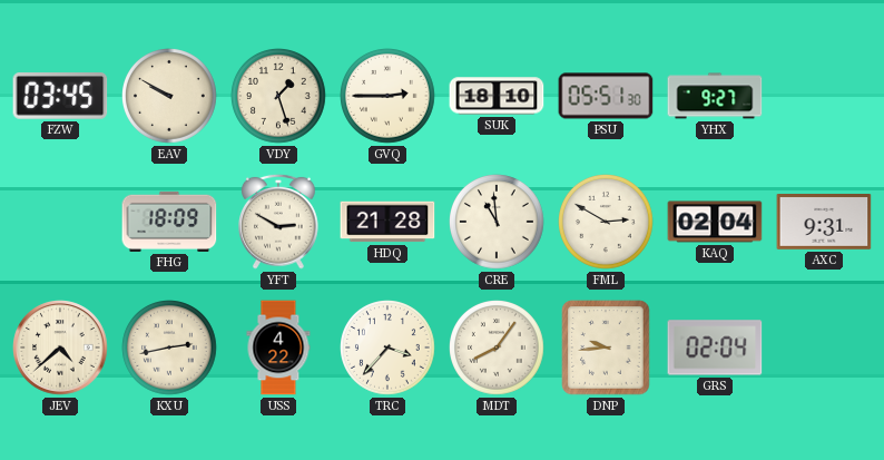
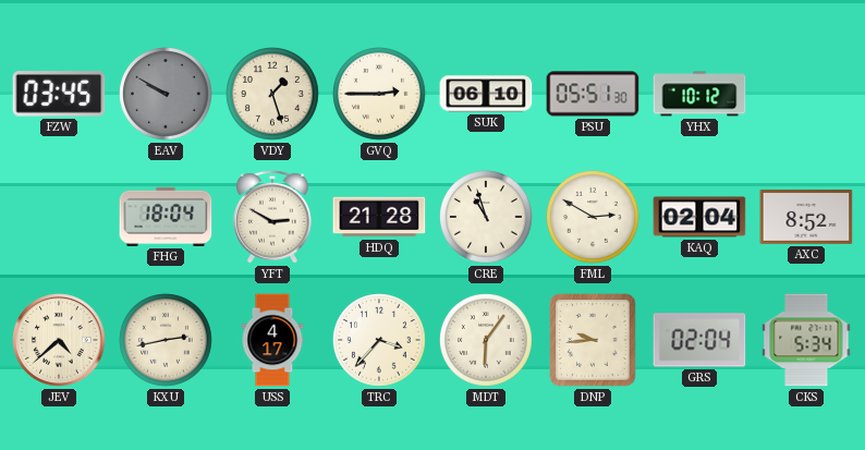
EAV dial: cream -> grey (167, 95)
SUK: 18:10 -> 06:10 (486, 94)
YHX: 9:27 -> 10:12 (699, 94)
FHG: 18:09 -> 18:04 (166, 217)
CRE: 10:59 -> 10:57 (487, 218)
AXC: 9:31 -> 8:52 (806, 218)
USS: 4:22 -> 4:17 (272, 340)
MDT: 8:06 -> 6:06 (487, 341)
CKS: none -> 5:34 (806, 340)
